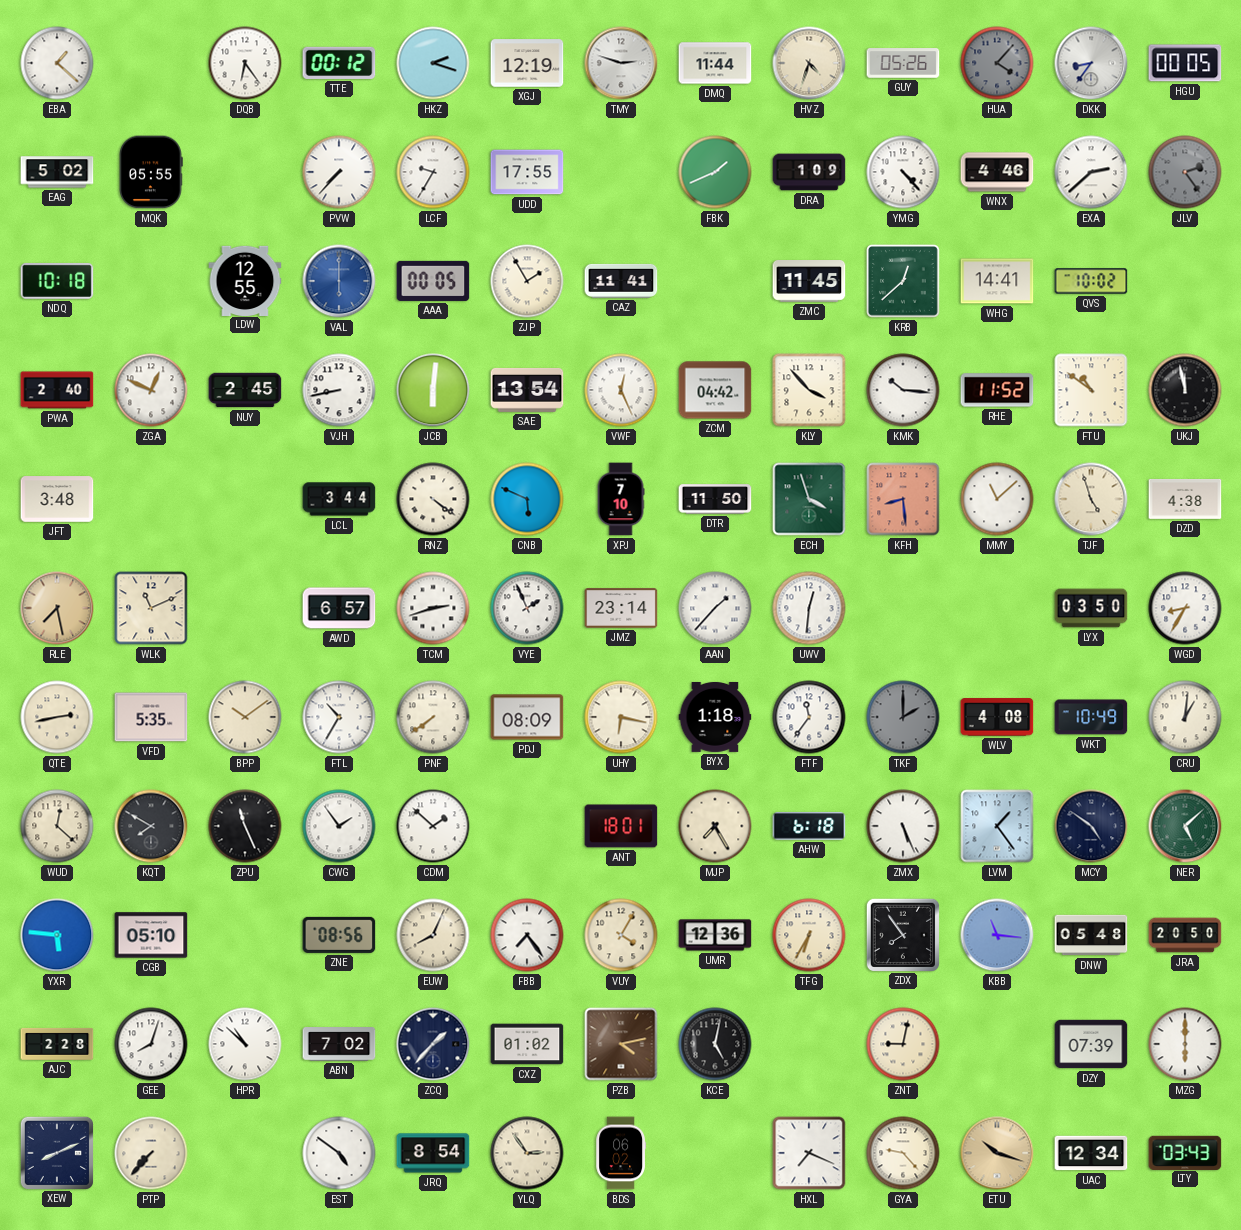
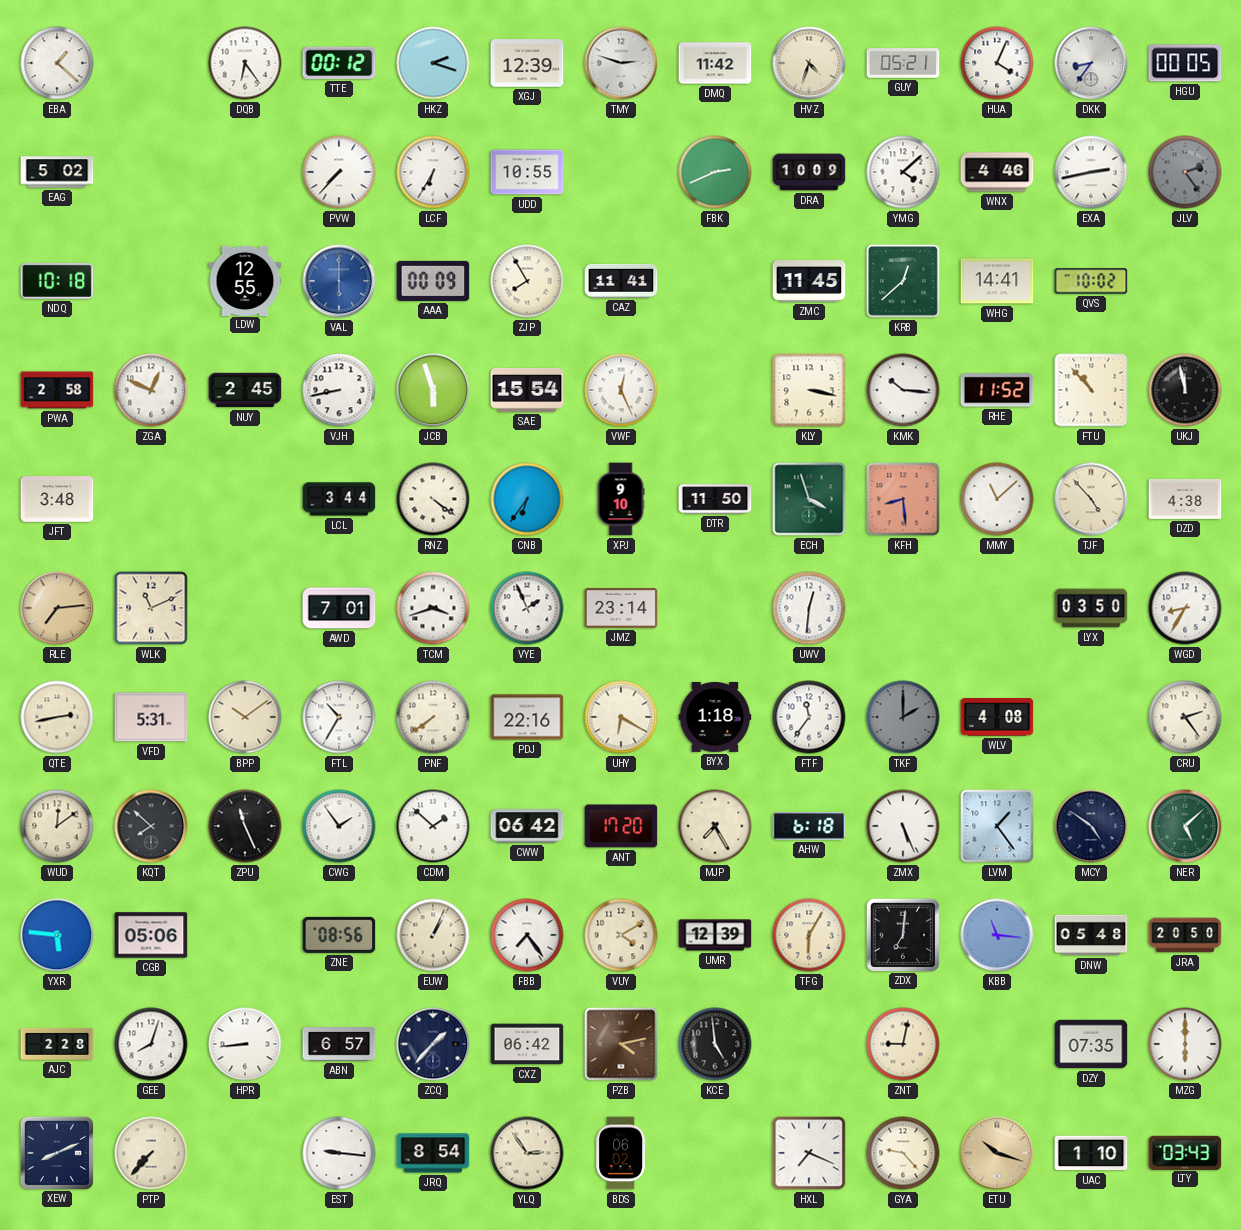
XGJ: 12:19 -> 12:39 (527, 63)
DMQ: 11:44 -> 11:42 (715, 63)
GUY: 05:26 -> 05:21 (903, 63)
HUA: 4:07 -> 4:04 (997, 63)
HUA dial: grey -> white (997, 63)
MQK: 05:55 -> none (151, 172)
LCF: 9:35 -> 6:35 (433, 172)
UDD: 17:55 -> 10:55 (527, 172)
FBK: 1:41 -> 2:41 (715, 172)
DRA: 1:09 -> 10:09 (809, 172)
YMG: 4:23 -> 4:08 (903, 172)
EXA: 2:38 -> 2:43 (1091, 172)
AAA: 00:05 -> 00:09 (433, 281)
ZJP: 1:55 -> 7:55 (527, 281)
PWA: 2:40 -> 2:58 (57, 390)
JCB: 6:01 -> 5:57 (433, 390)
SAE: 13:54 -> 15:54 (527, 390)
ZCM: 04:42 -> none (715, 390)
KLY: 3:53 -> 3:17 (809, 390)
FTU: 10:51 -> 10:53 (1091, 390)
CNB: 5:49 -> 6:36 (527, 499)
XPJ: 7:10 -> 9:10 (621, 499)
TJF: 4:57 -> 4:53 (1091, 499)
RLE: 7:28 -> 7:14 (57, 608)
AWD: 6:57 -> 7:01 (339, 608)
TCM: 2:42 -> 3:42 (433, 608)
AAN: 1:37 -> none (715, 608)
VFD: 5:35 -> 5:31 (151, 717)
PDJ: 08:09 -> 22:16 (527, 717)
UHY: 6:17 -> 6:20 (621, 717)
WKT: 10:49 -> none (1091, 717)
CRU: 1:01 -> 2:24 (1185, 717)
WUD: 12:22 -> 12:09 (57, 826)
KQT: 7:50 -> 7:52 (151, 826)
CWW: none -> 06:42 (527, 826)
ANT: 18:01 -> 17:20 (621, 826)
CGB: 05:10 -> 05:06 (151, 935)
EUW: 8:04 -> 1:04 (433, 935)
VUY: 4:05 -> 4:10 (621, 935)
UMR: 12:36 -> 12:39 (715, 935)
TFG: 6:35 -> 6:05 (809, 935)
ZDX: 7:54 -> 7:01 (902, 934)
HPR: 10:52 -> 8:44 (245, 1044)
ABN: 7:02 -> 6:57 (339, 1044)
CXZ: 01:02 -> 06:42 (527, 1044)
KCE: 5:02 -> 4:59 (715, 1044)
DZY: 07:39 -> 07:35 (1091, 1044)
EST: 4:51 -> 9:16 (339, 1153)
UAC: 12:34 -> 1:10 (1091, 1153)
